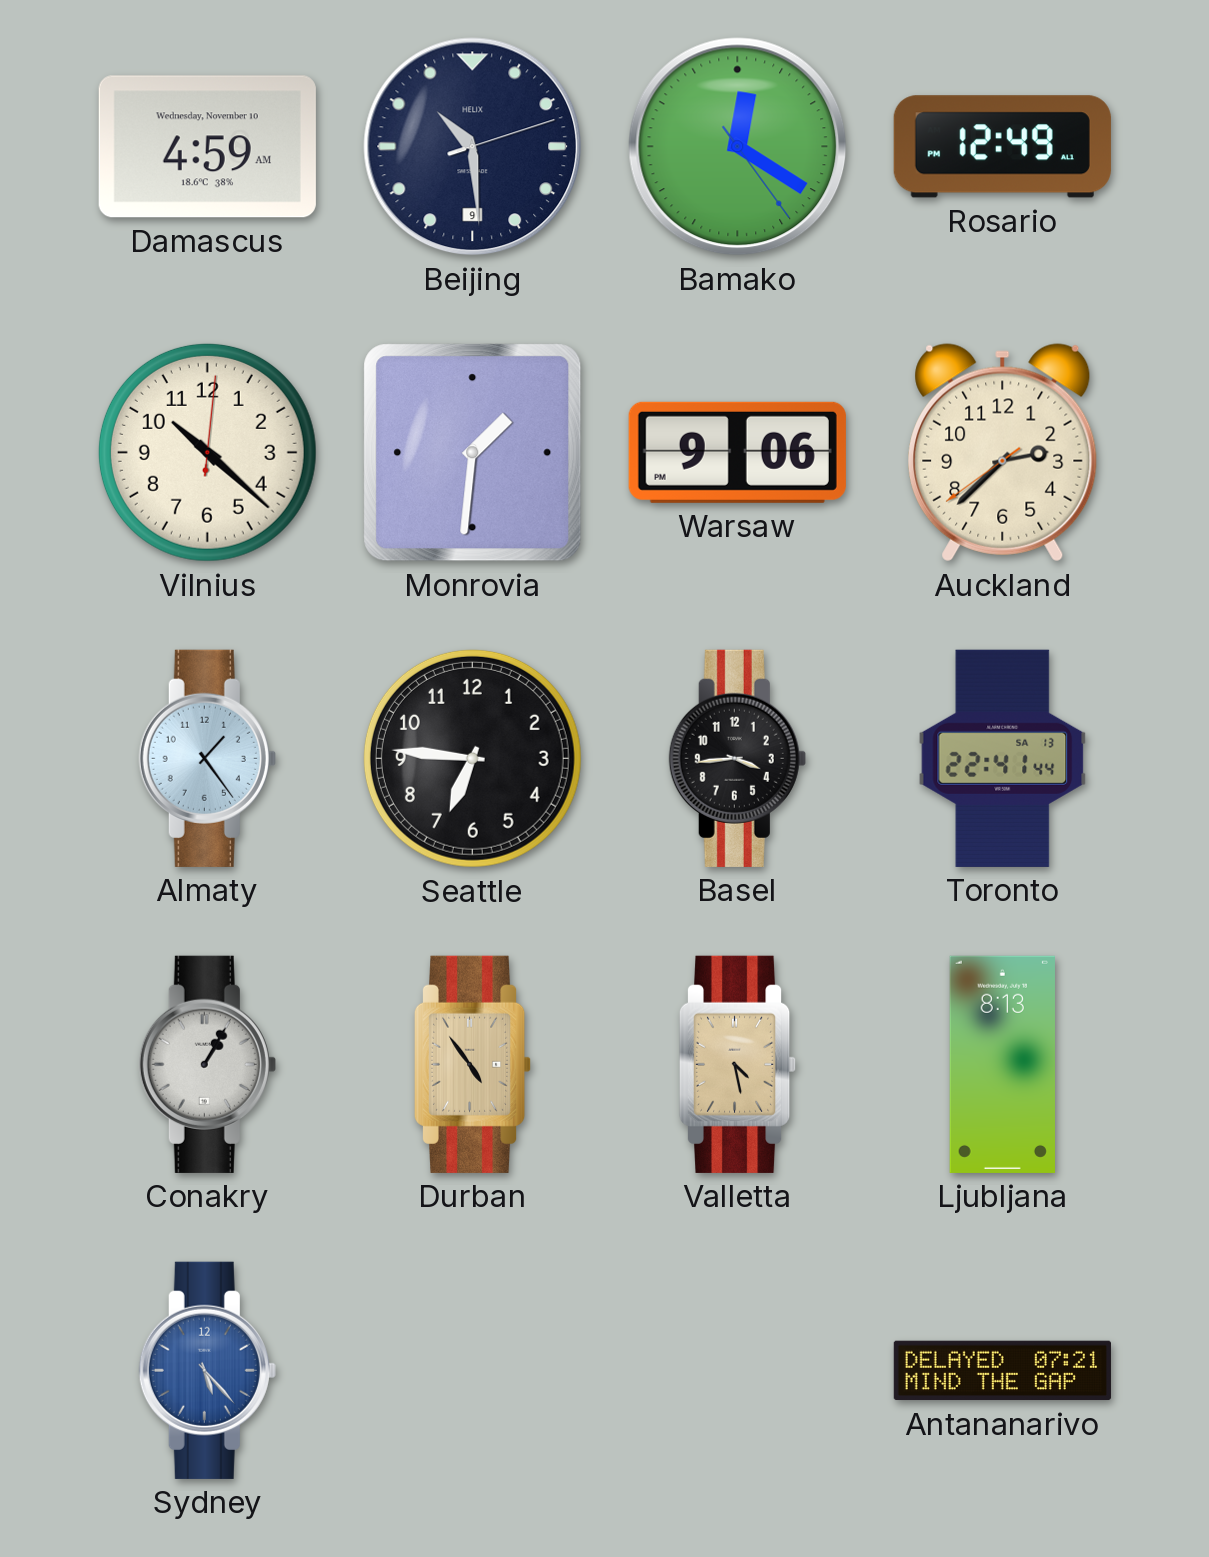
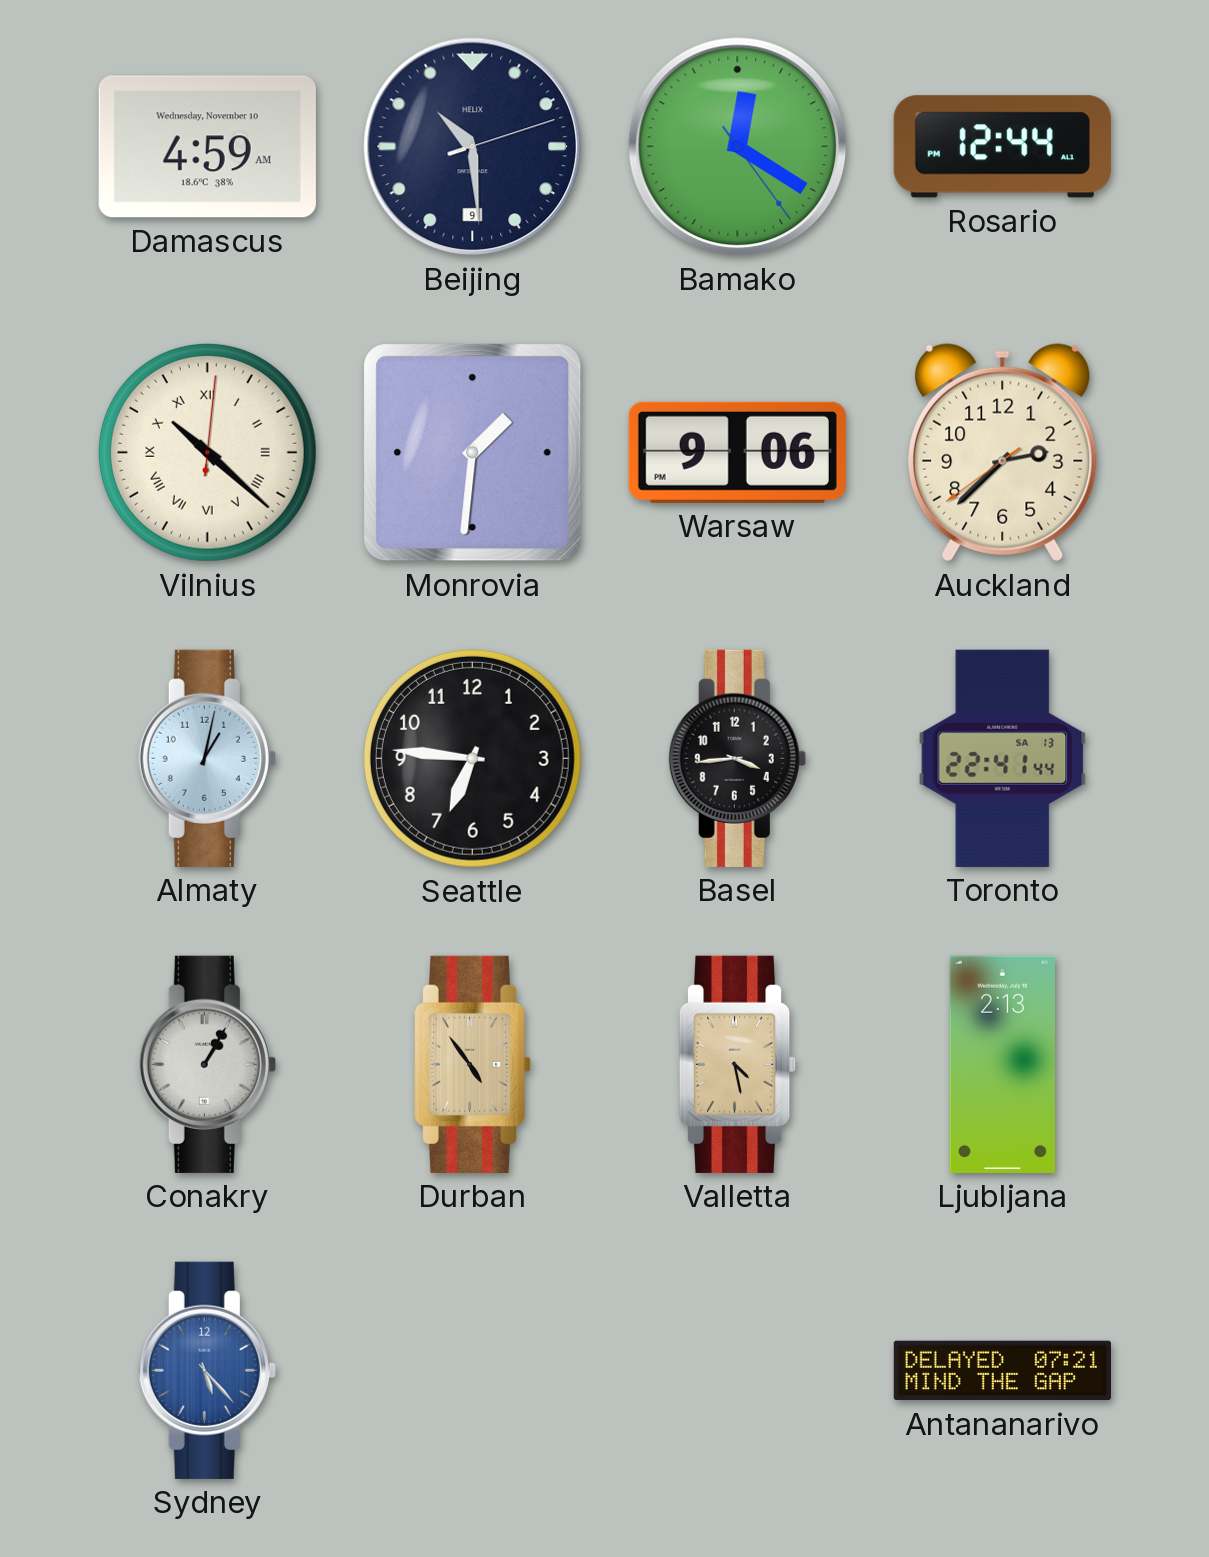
Rosario: 12:49 -> 12:44 (1002, 147)
Vilnius numerals: Arabic -> Roman (207, 452)
Almaty: 1:24 -> 1:02 (207, 758)
Ljubljana: 8:13 -> 2:13 (1002, 1064)
